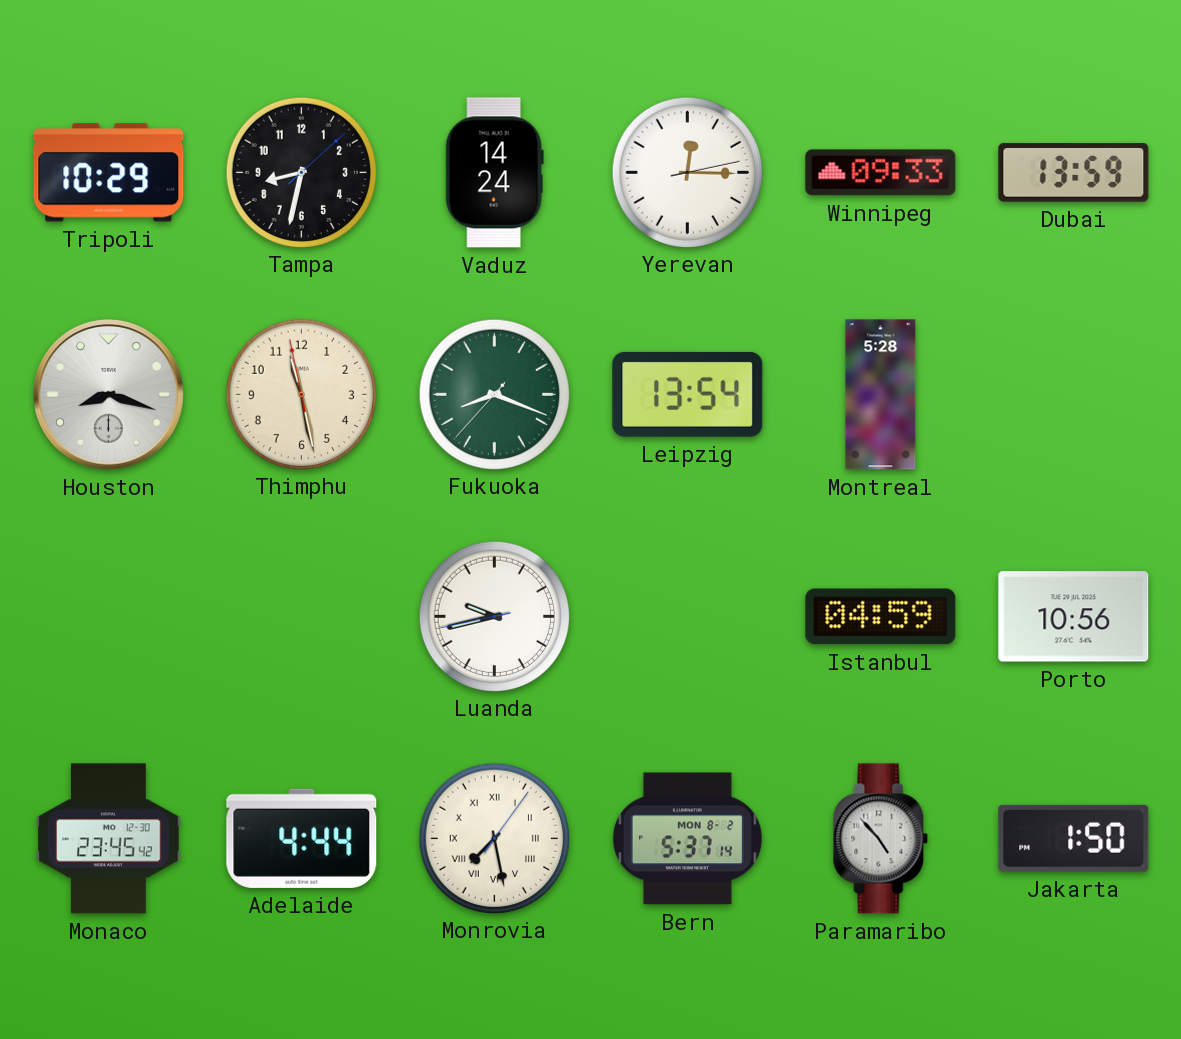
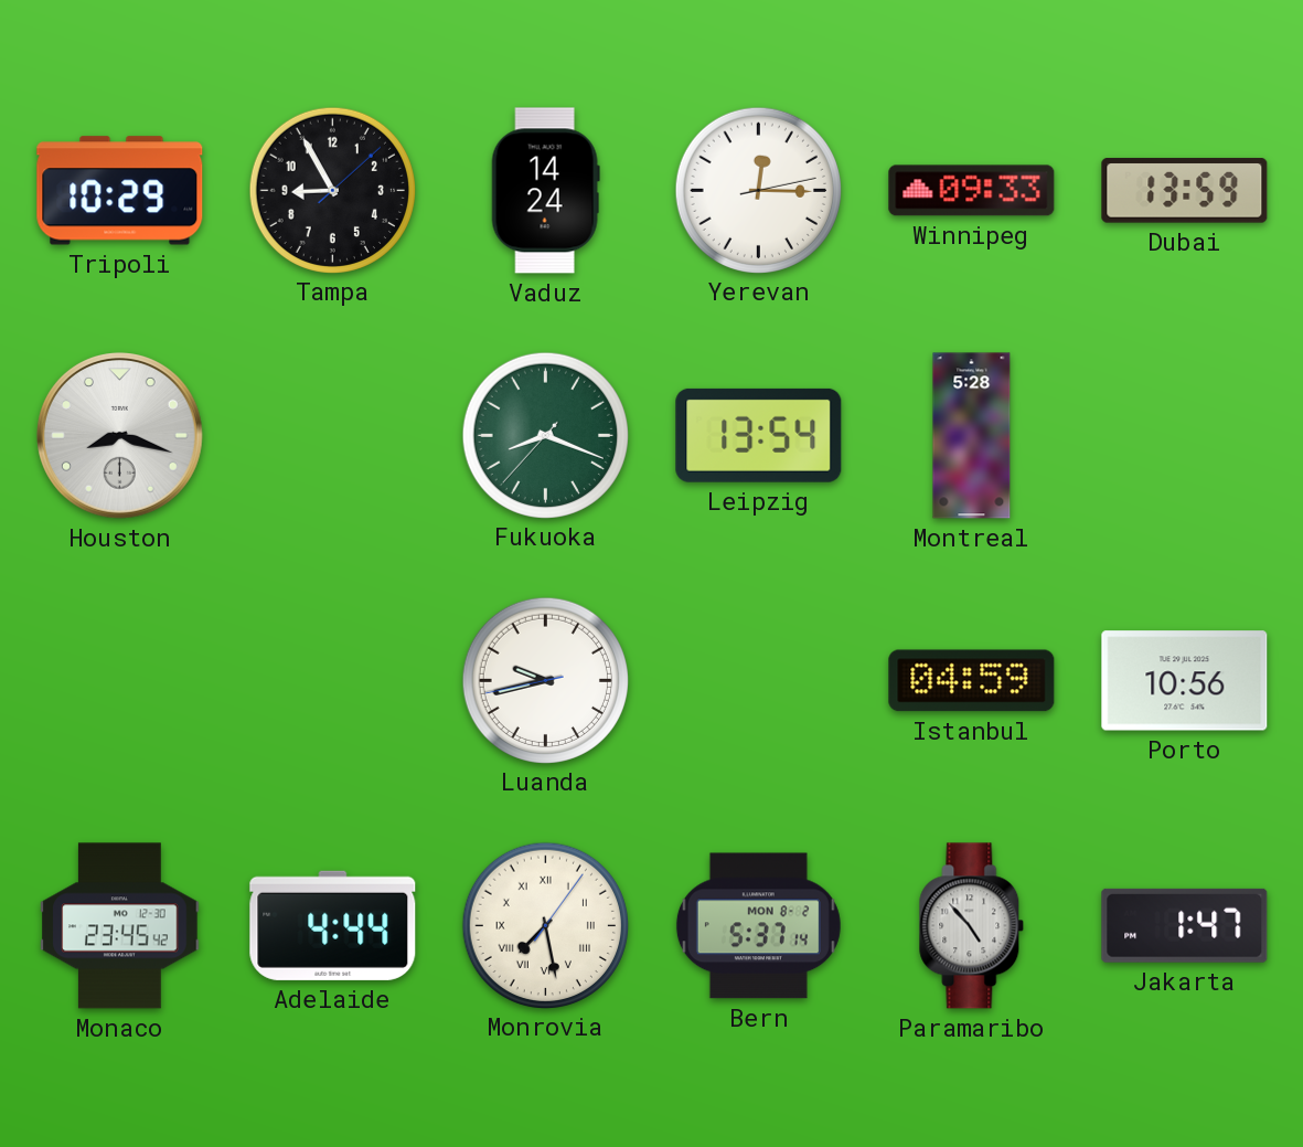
Tampa: 8:32 -> 8:55 (332, 190)
Thimphu: 11:27 -> none (301, 394)
Jakarta: 1:50 -> 1:47 (1185, 925)
